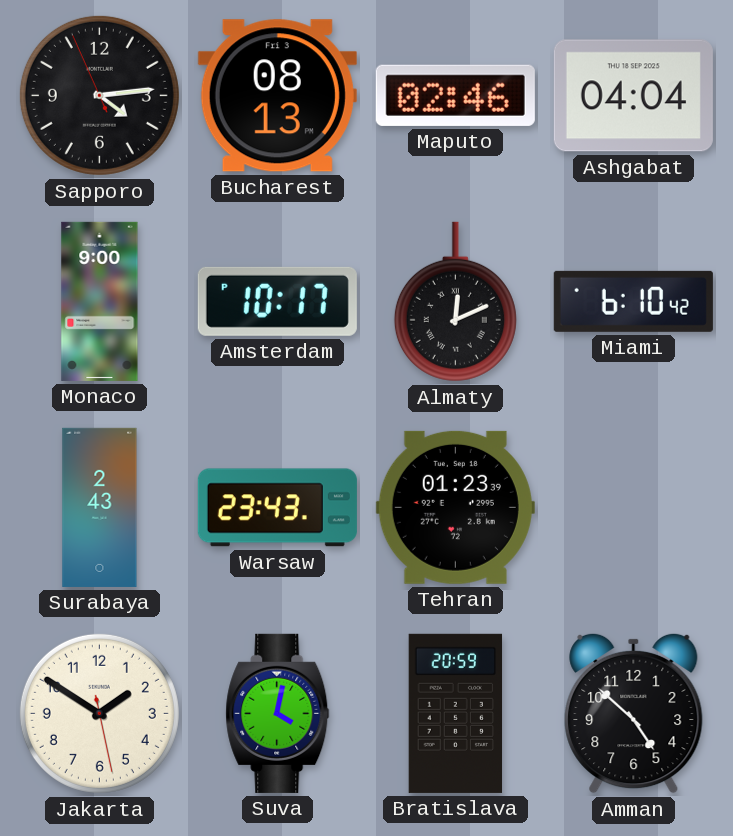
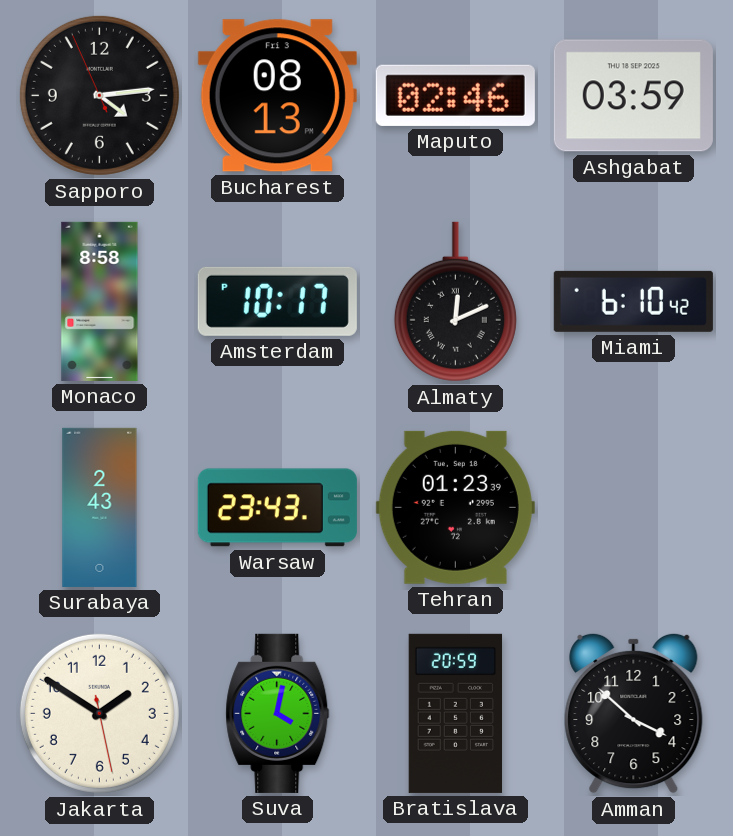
Ashgabat: 04:04 -> 03:59 (633, 96)
Monaco: 9:00 -> 8:58 (100, 301)
Amman: 4:52 -> 3:52 (634, 713)
